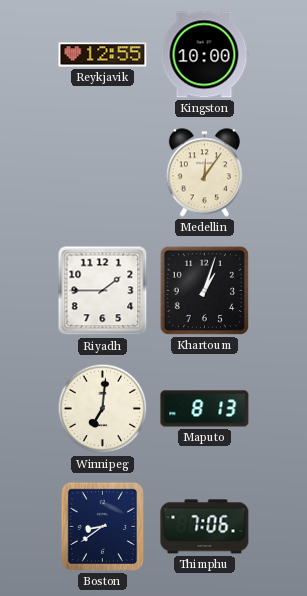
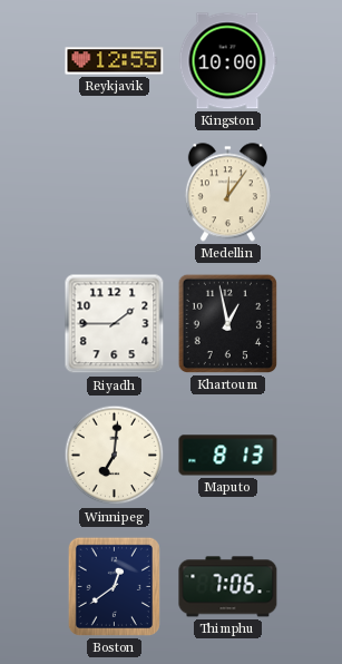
Khartoum: 1:03 -> 12:58 (227, 323)
Boston: 8:39 -> 12:39 (114, 586)
